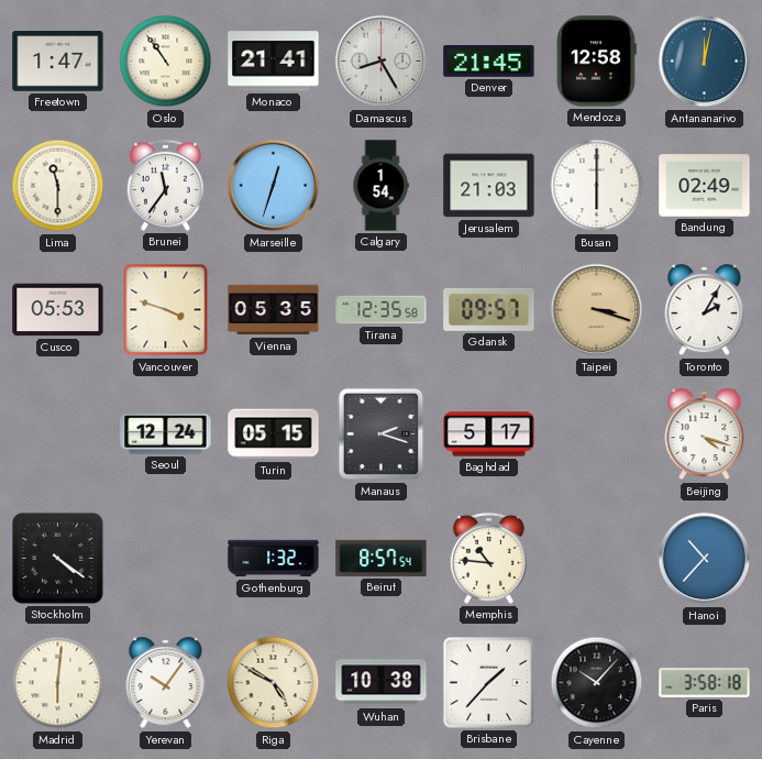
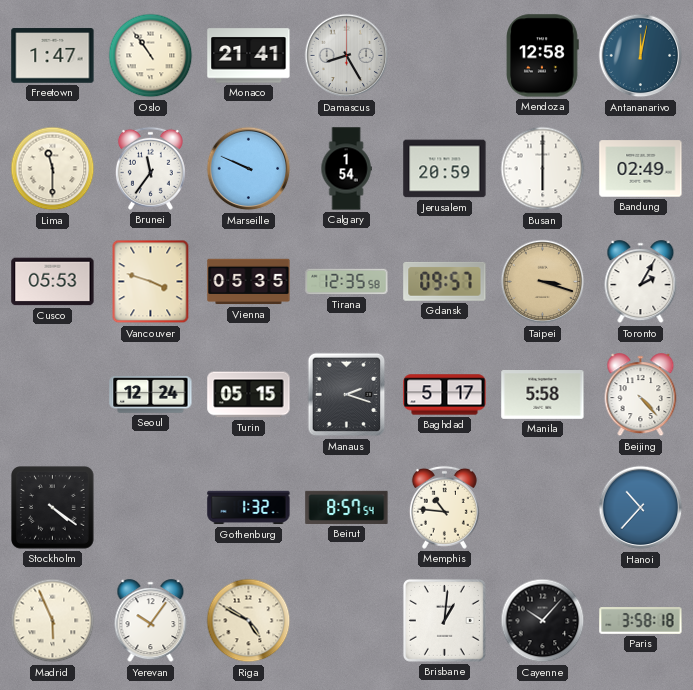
Denver: 21:45 -> none (489, 62)
Marseille: 12:33 -> 9:49 (249, 169)
Jerusalem: 21:03 -> 20:59 (445, 169)
Manila: none -> 5:58 (543, 395)
Beijing: 4:18 -> 4:23 (641, 395)
Madrid: 6:01 -> 5:56 (53, 621)
Wuhan: 10:38 -> none (382, 683)
Brisbane: 1:37 -> 1:01 (444, 620)
